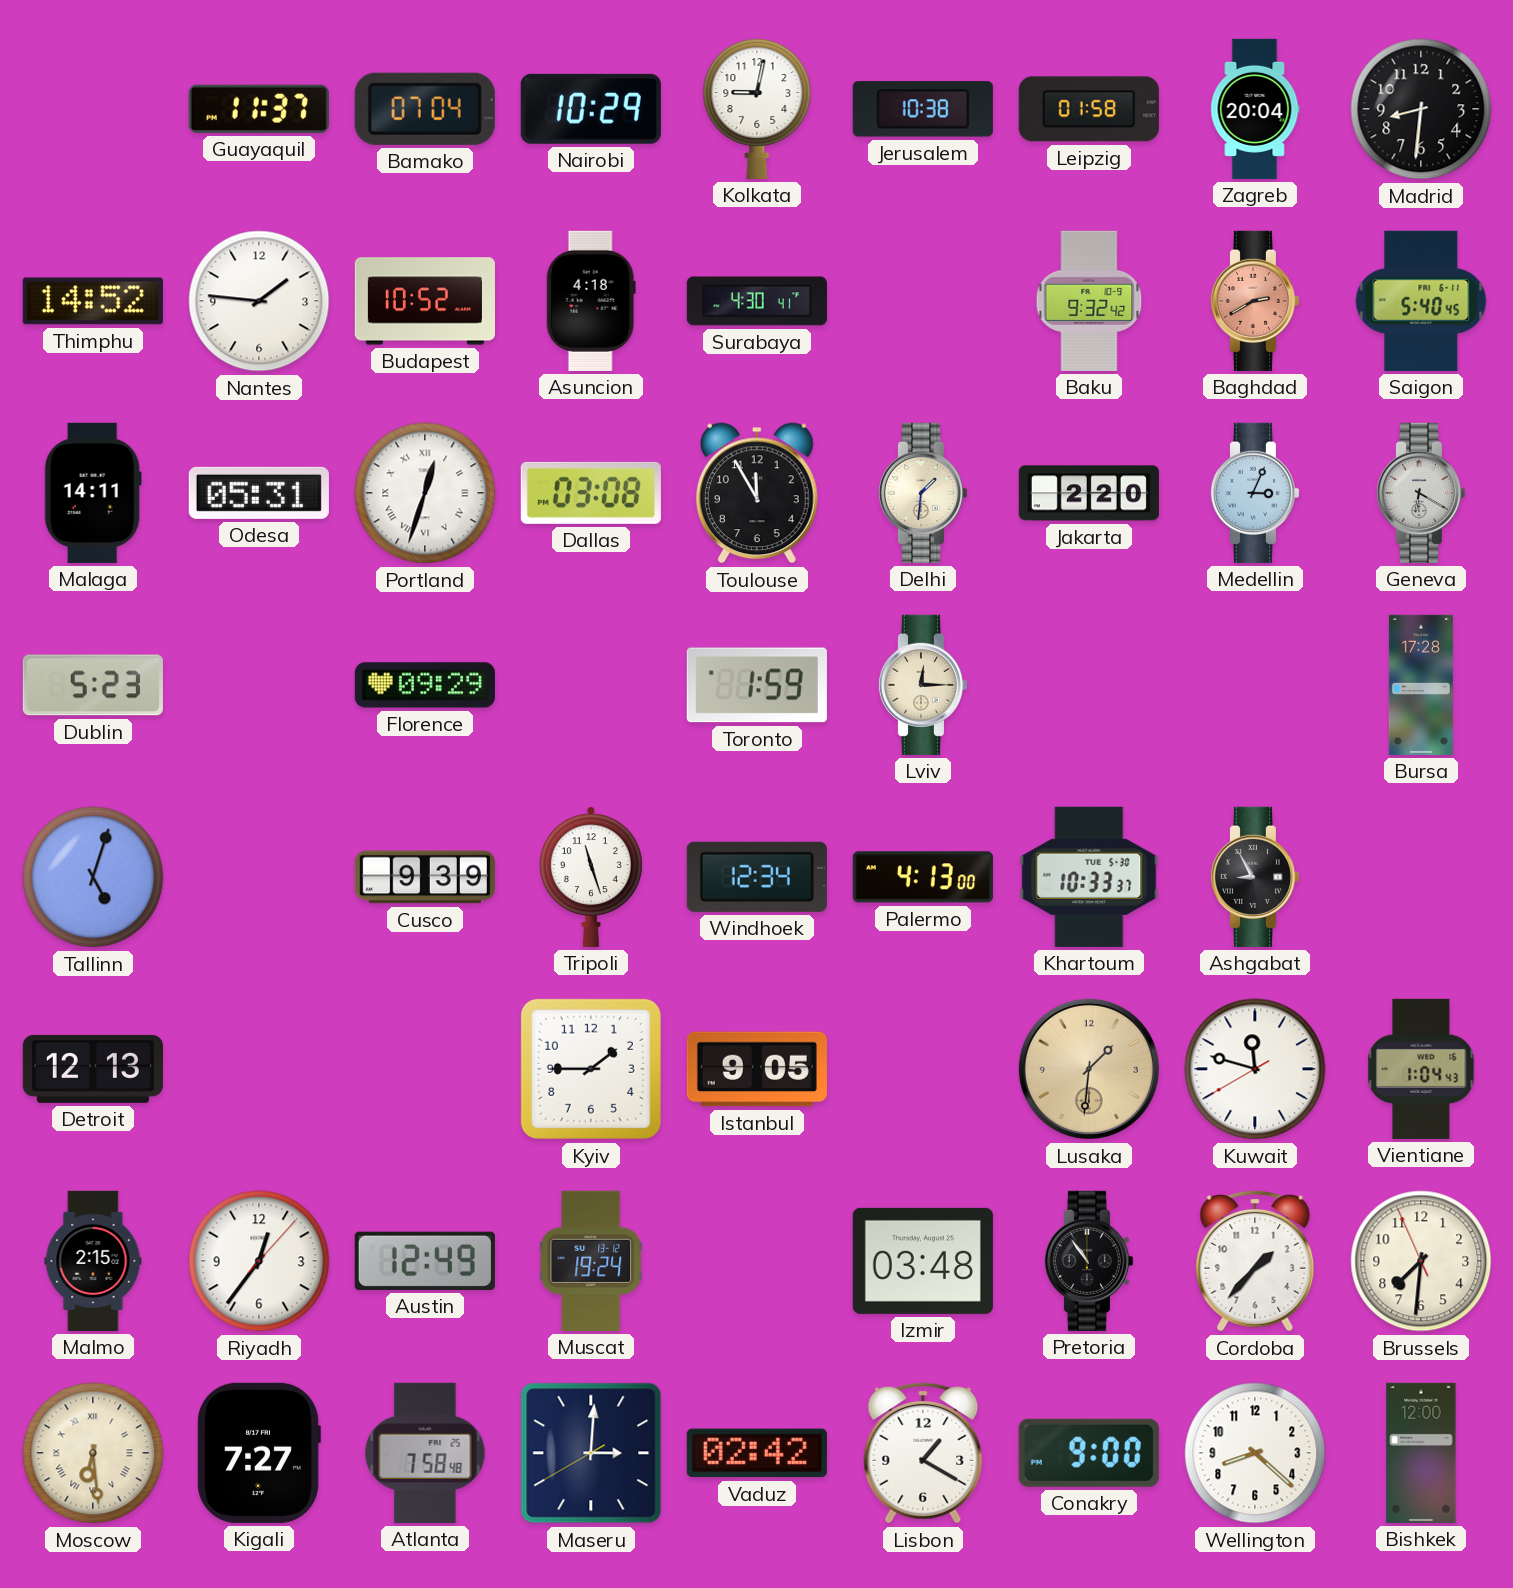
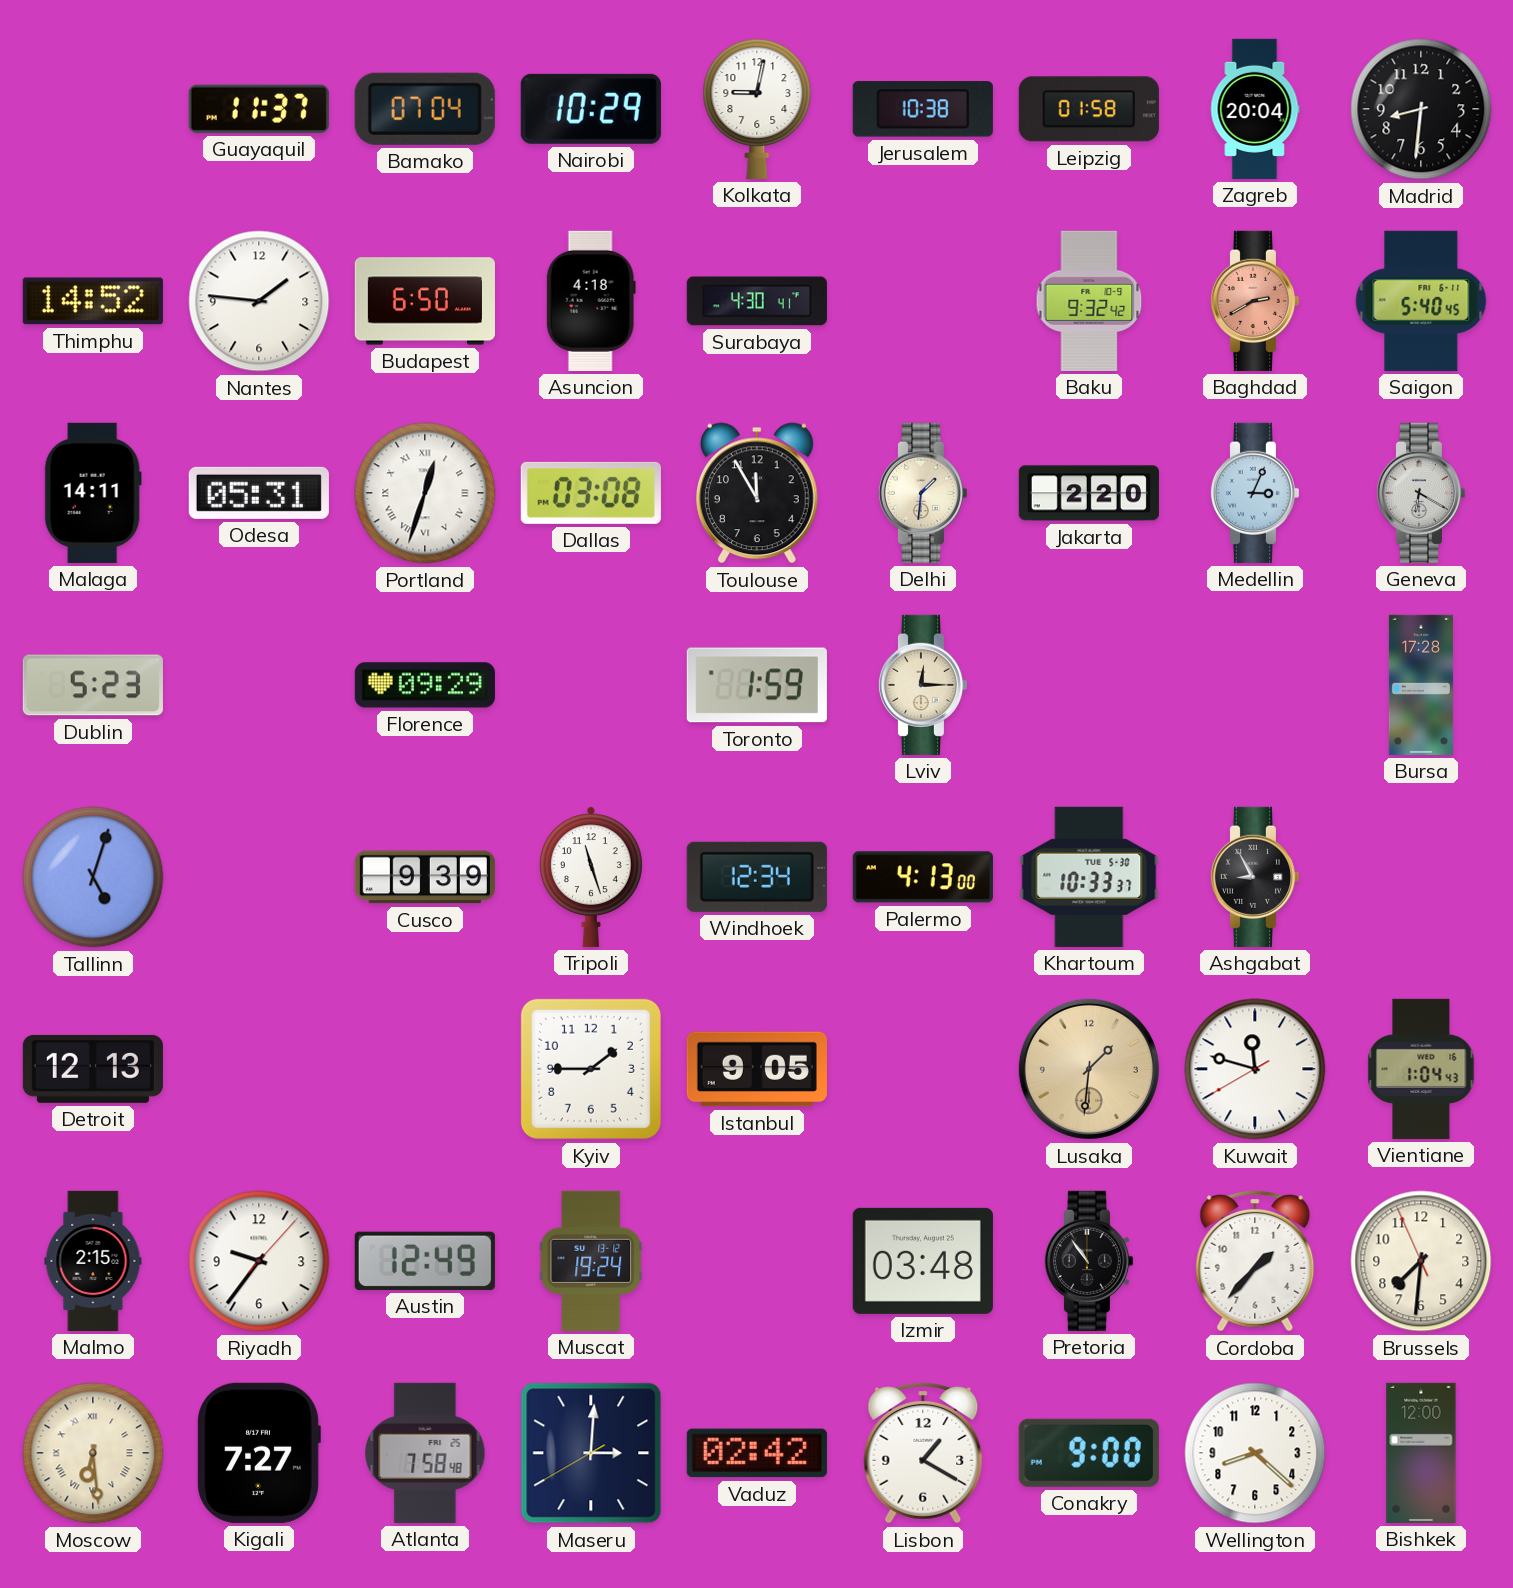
Budapest: 10:52 -> 6:50 (425, 301)
Riyadh: 12:36 -> 9:36 (259, 1261)
